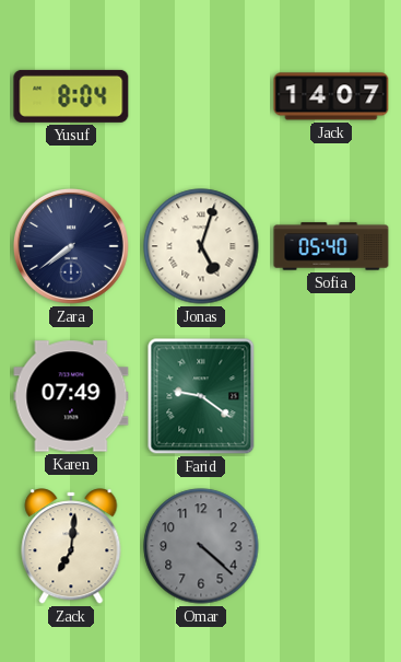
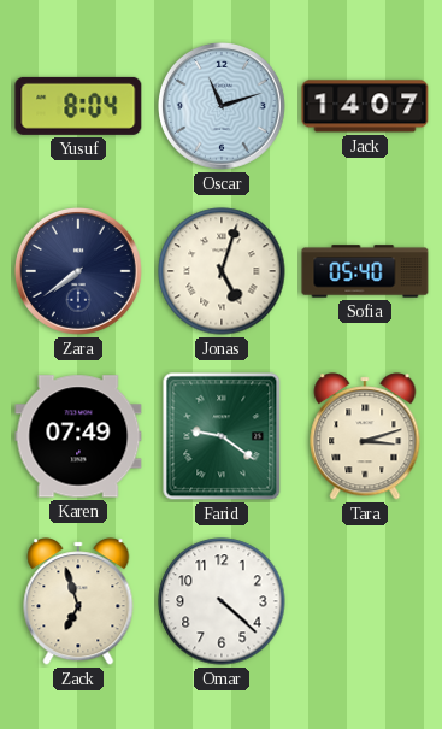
Oscar: none -> 11:12 (223, 107)
Tara: none -> 3:12 (365, 436)
Zack: 7:01 -> 6:57 (78, 601)
Omar dial: grey -> white (222, 601)
